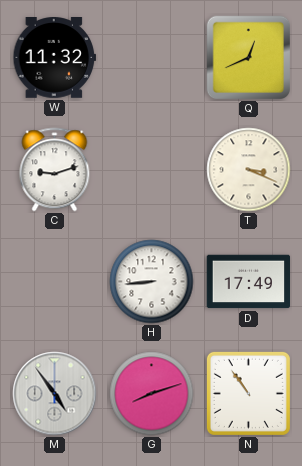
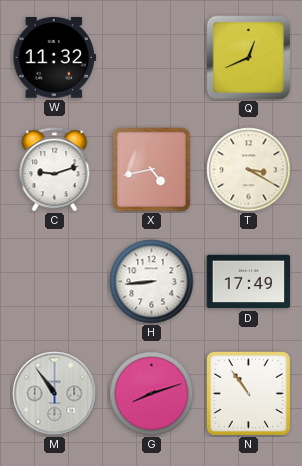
X: none -> 4:43 (152, 170)
T: 3:19 -> 3:20 (249, 170)
M: 4:54 -> 10:54 (55, 394)
